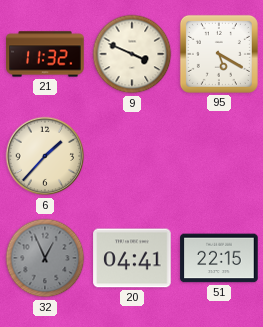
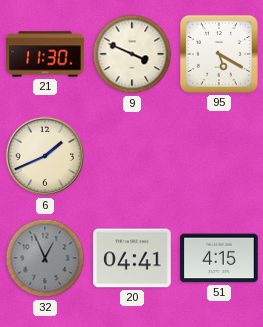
21: 11:32 -> 11:30 (45, 54)
6: 1:37 -> 1:41 (45, 156)
51: 22:15 -> 4:15 (219, 258)
